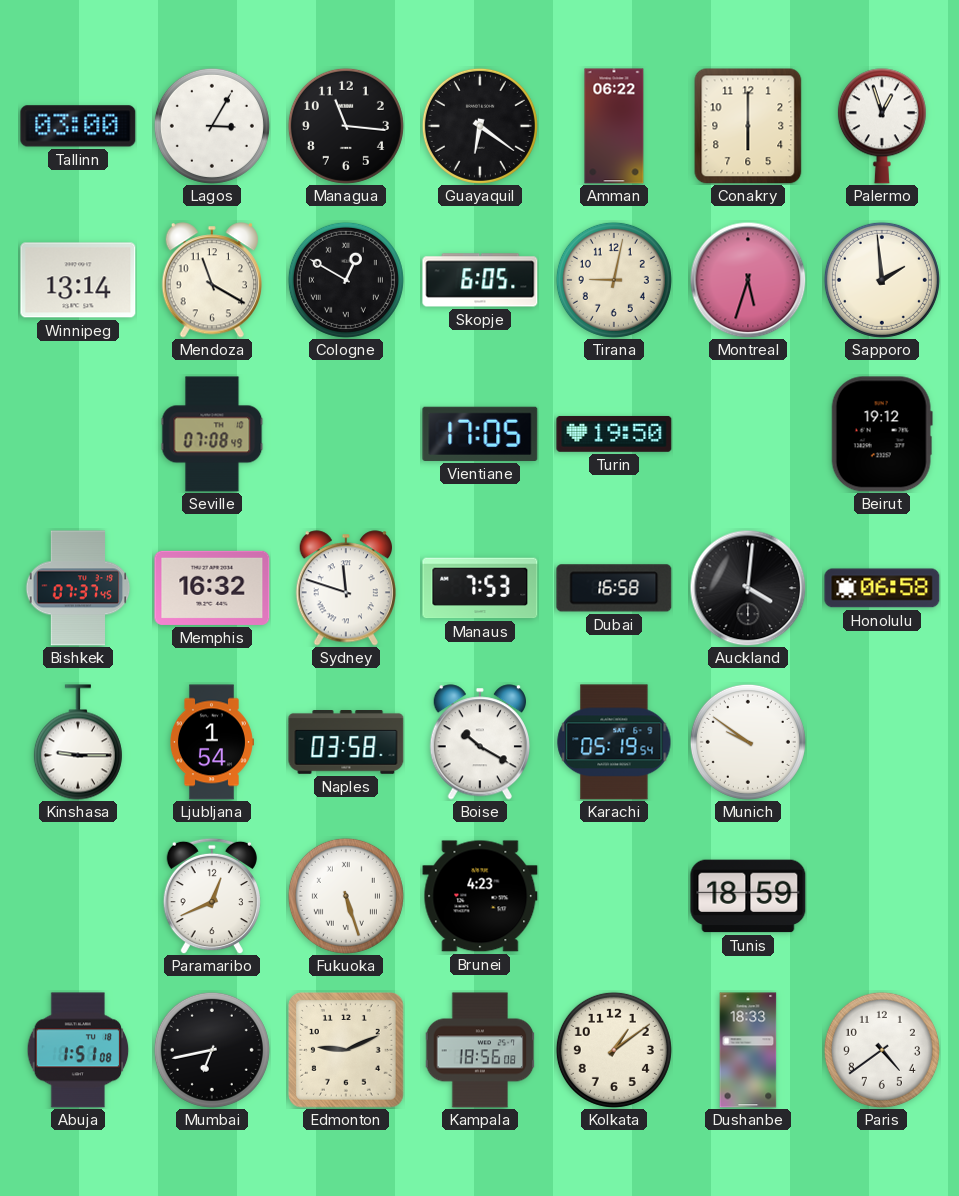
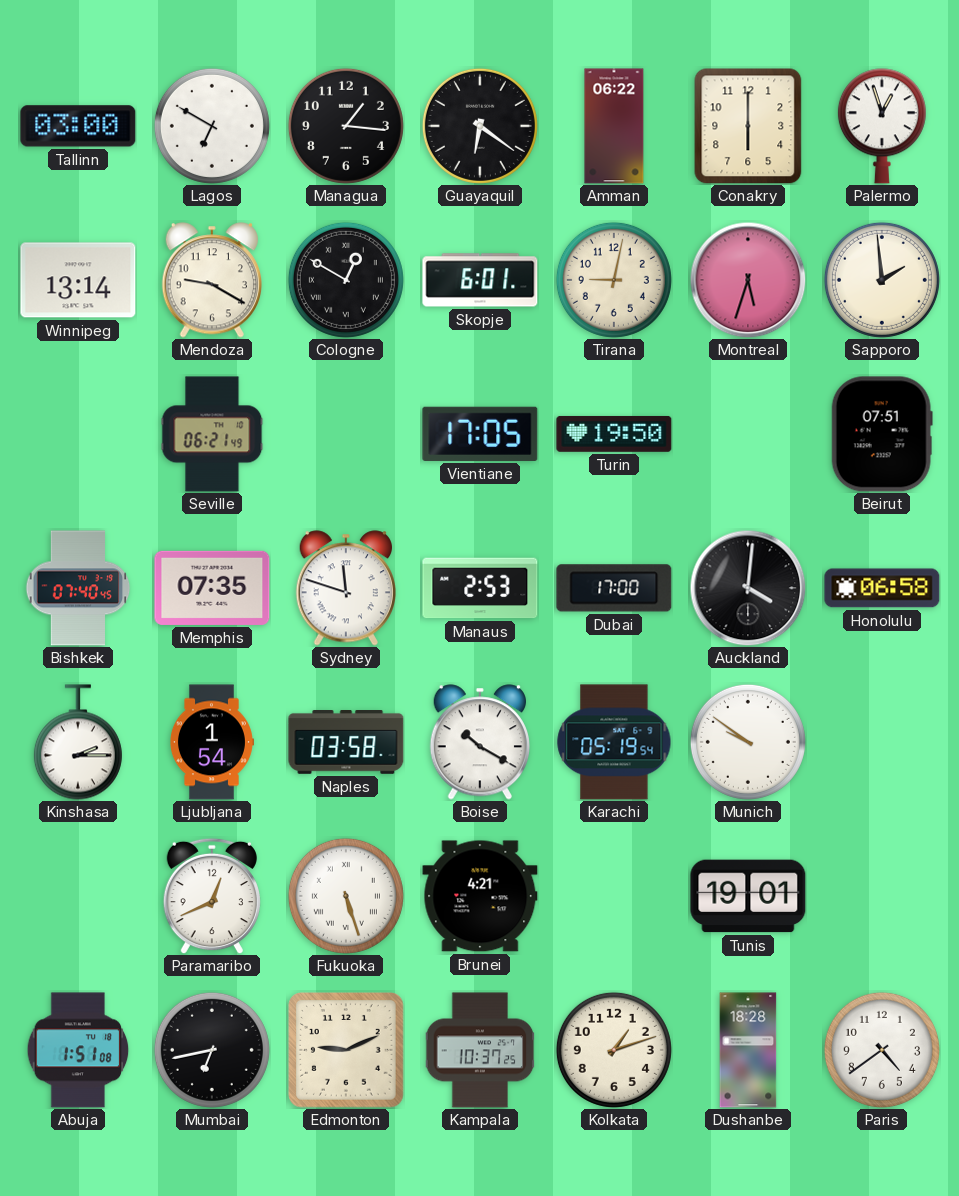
Lagos: 3:05 -> 6:50 (212, 126)
Managua: 11:16 -> 1:16 (346, 126)
Mendoza: 11:20 -> 9:20 (211, 280)
Skopje: 6:05 -> 6:01 (480, 280)
Seville: 07:08 -> 06:21 (212, 434)
Beirut: 19:12 -> 07:51 (882, 434)
Bishkek: 07:37 -> 07:40 (78, 588)
Memphis: 16:32 -> 07:35 (212, 588)
Manaus: 7:53 -> 2:53 (480, 588)
Dubai: 16:58 -> 17:00 (614, 588)
Kinshasa: 9:15 -> 2:15 (78, 742)
Brunei: 4:23 -> 4:21 (480, 896)
Tunis: 18:59 -> 19:01 (748, 896)
Kampala: 18:56 -> 10:37 (480, 1050)
Kolkata: 1:09 -> 1:12 (614, 1050)
Dushanbe: 18:33 -> 18:28 (748, 1050)
